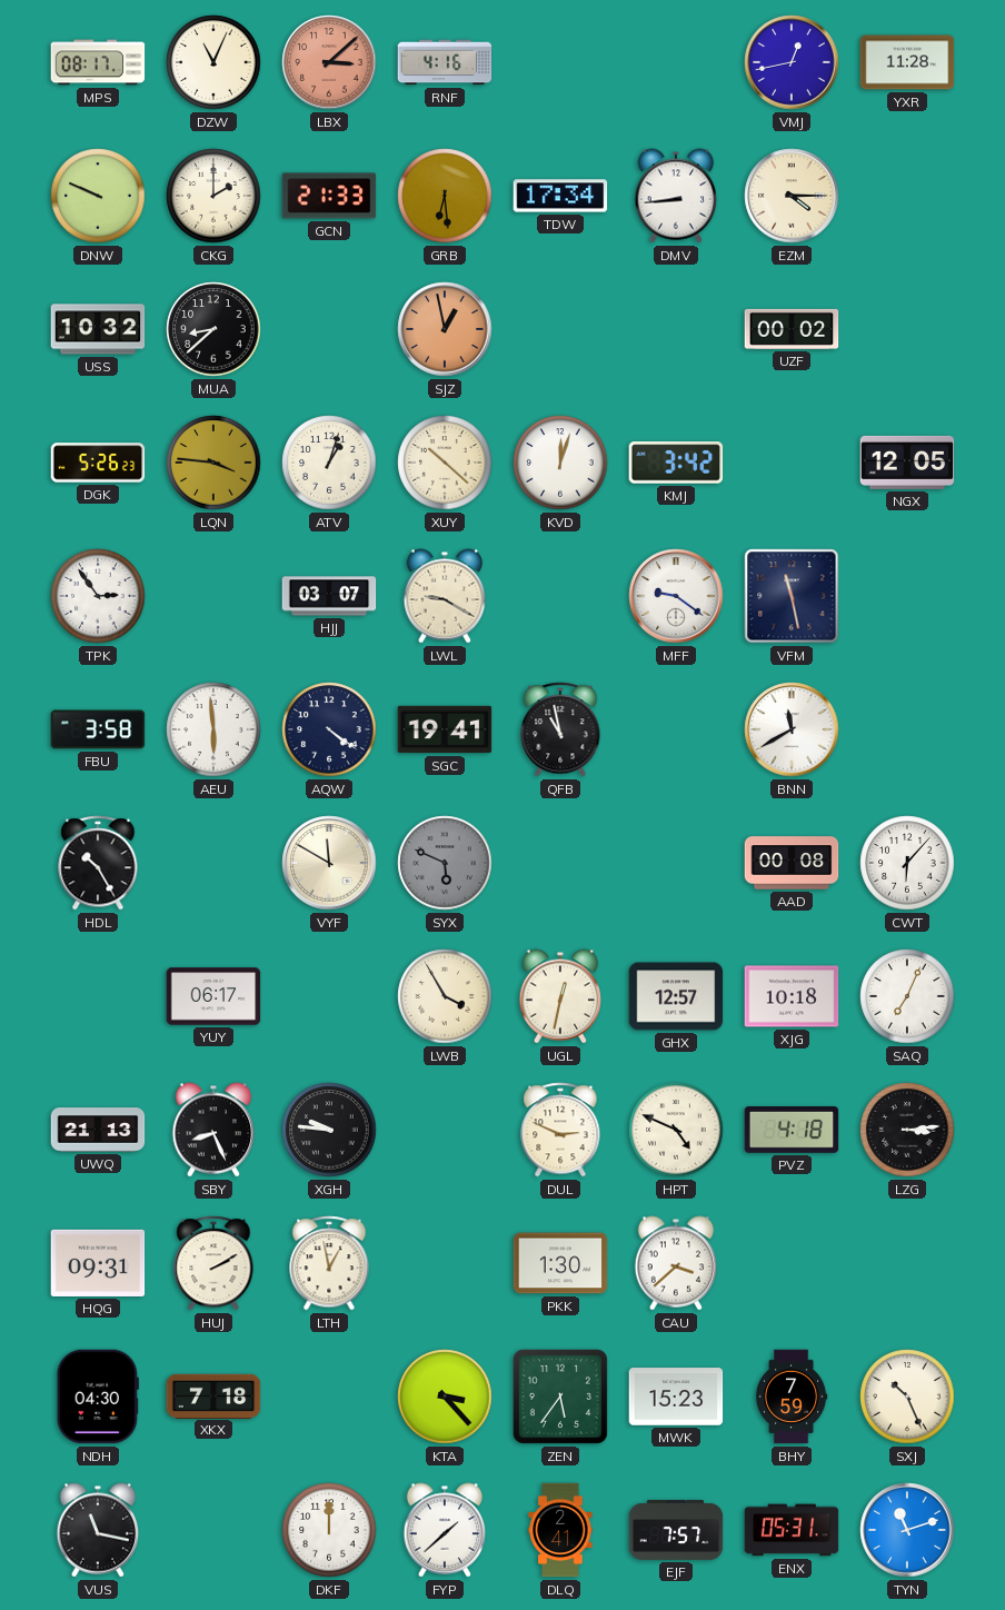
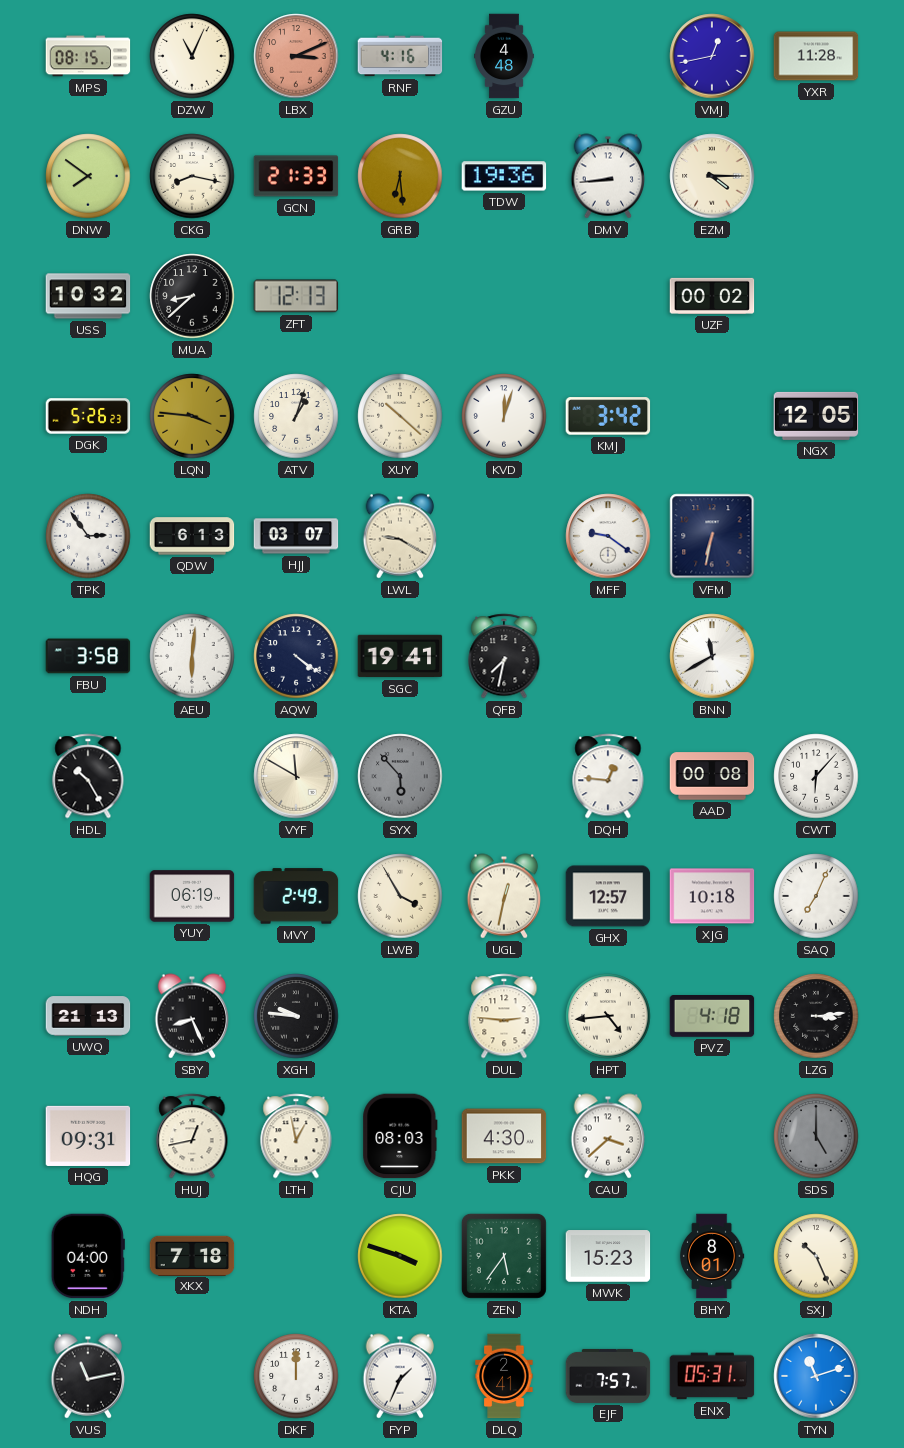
MPS: 08:17 -> 08:15 (88, 56)
LBX: 3:08 -> 3:11 (296, 56)
GZU: none -> 4:48 (505, 56)
DNW: 9:49 -> 7:51 (88, 176)
CKG: 2:00 -> 8:17 (192, 176)
TDW: 17:34 -> 19:36 (504, 176)
ZFT: none -> 12:13 (296, 296)
SJZ: 12:58 -> none (445, 329)
QDW: none -> 6:13 (192, 536)
VFM: 11:28 -> 6:32 (712, 536)
AEU: 5:59 -> 6:01 (192, 656)
QFB: 10:58 -> 7:32 (504, 656)
SYX: 5:49 -> 5:53 (400, 776)
DQH: none -> 12:46 (608, 776)
YUY: 06:17 -> 06:19 (192, 896)
MVY: none -> 2:49 (296, 896)
DUL: 2:49 -> 2:46 (504, 1016)
HPT: 4:49 -> 4:44 (608, 1016)
HUJ: 2:10 -> 12:43 (192, 1136)
CJU: none -> 08:03 (400, 1136)
PKK: 1:30 -> 4:30 (504, 1136)
SDS: none -> 5:00 (816, 1136)
NDH: 04:30 -> 04:00 (88, 1256)
KTA: 3:23 -> 3:48 (400, 1256)
BHY: 7:59 -> 8:01 (712, 1256)
VUS: 11:17 -> 11:13 (88, 1376)
FYP: 1:38 -> 1:34 (400, 1376)
